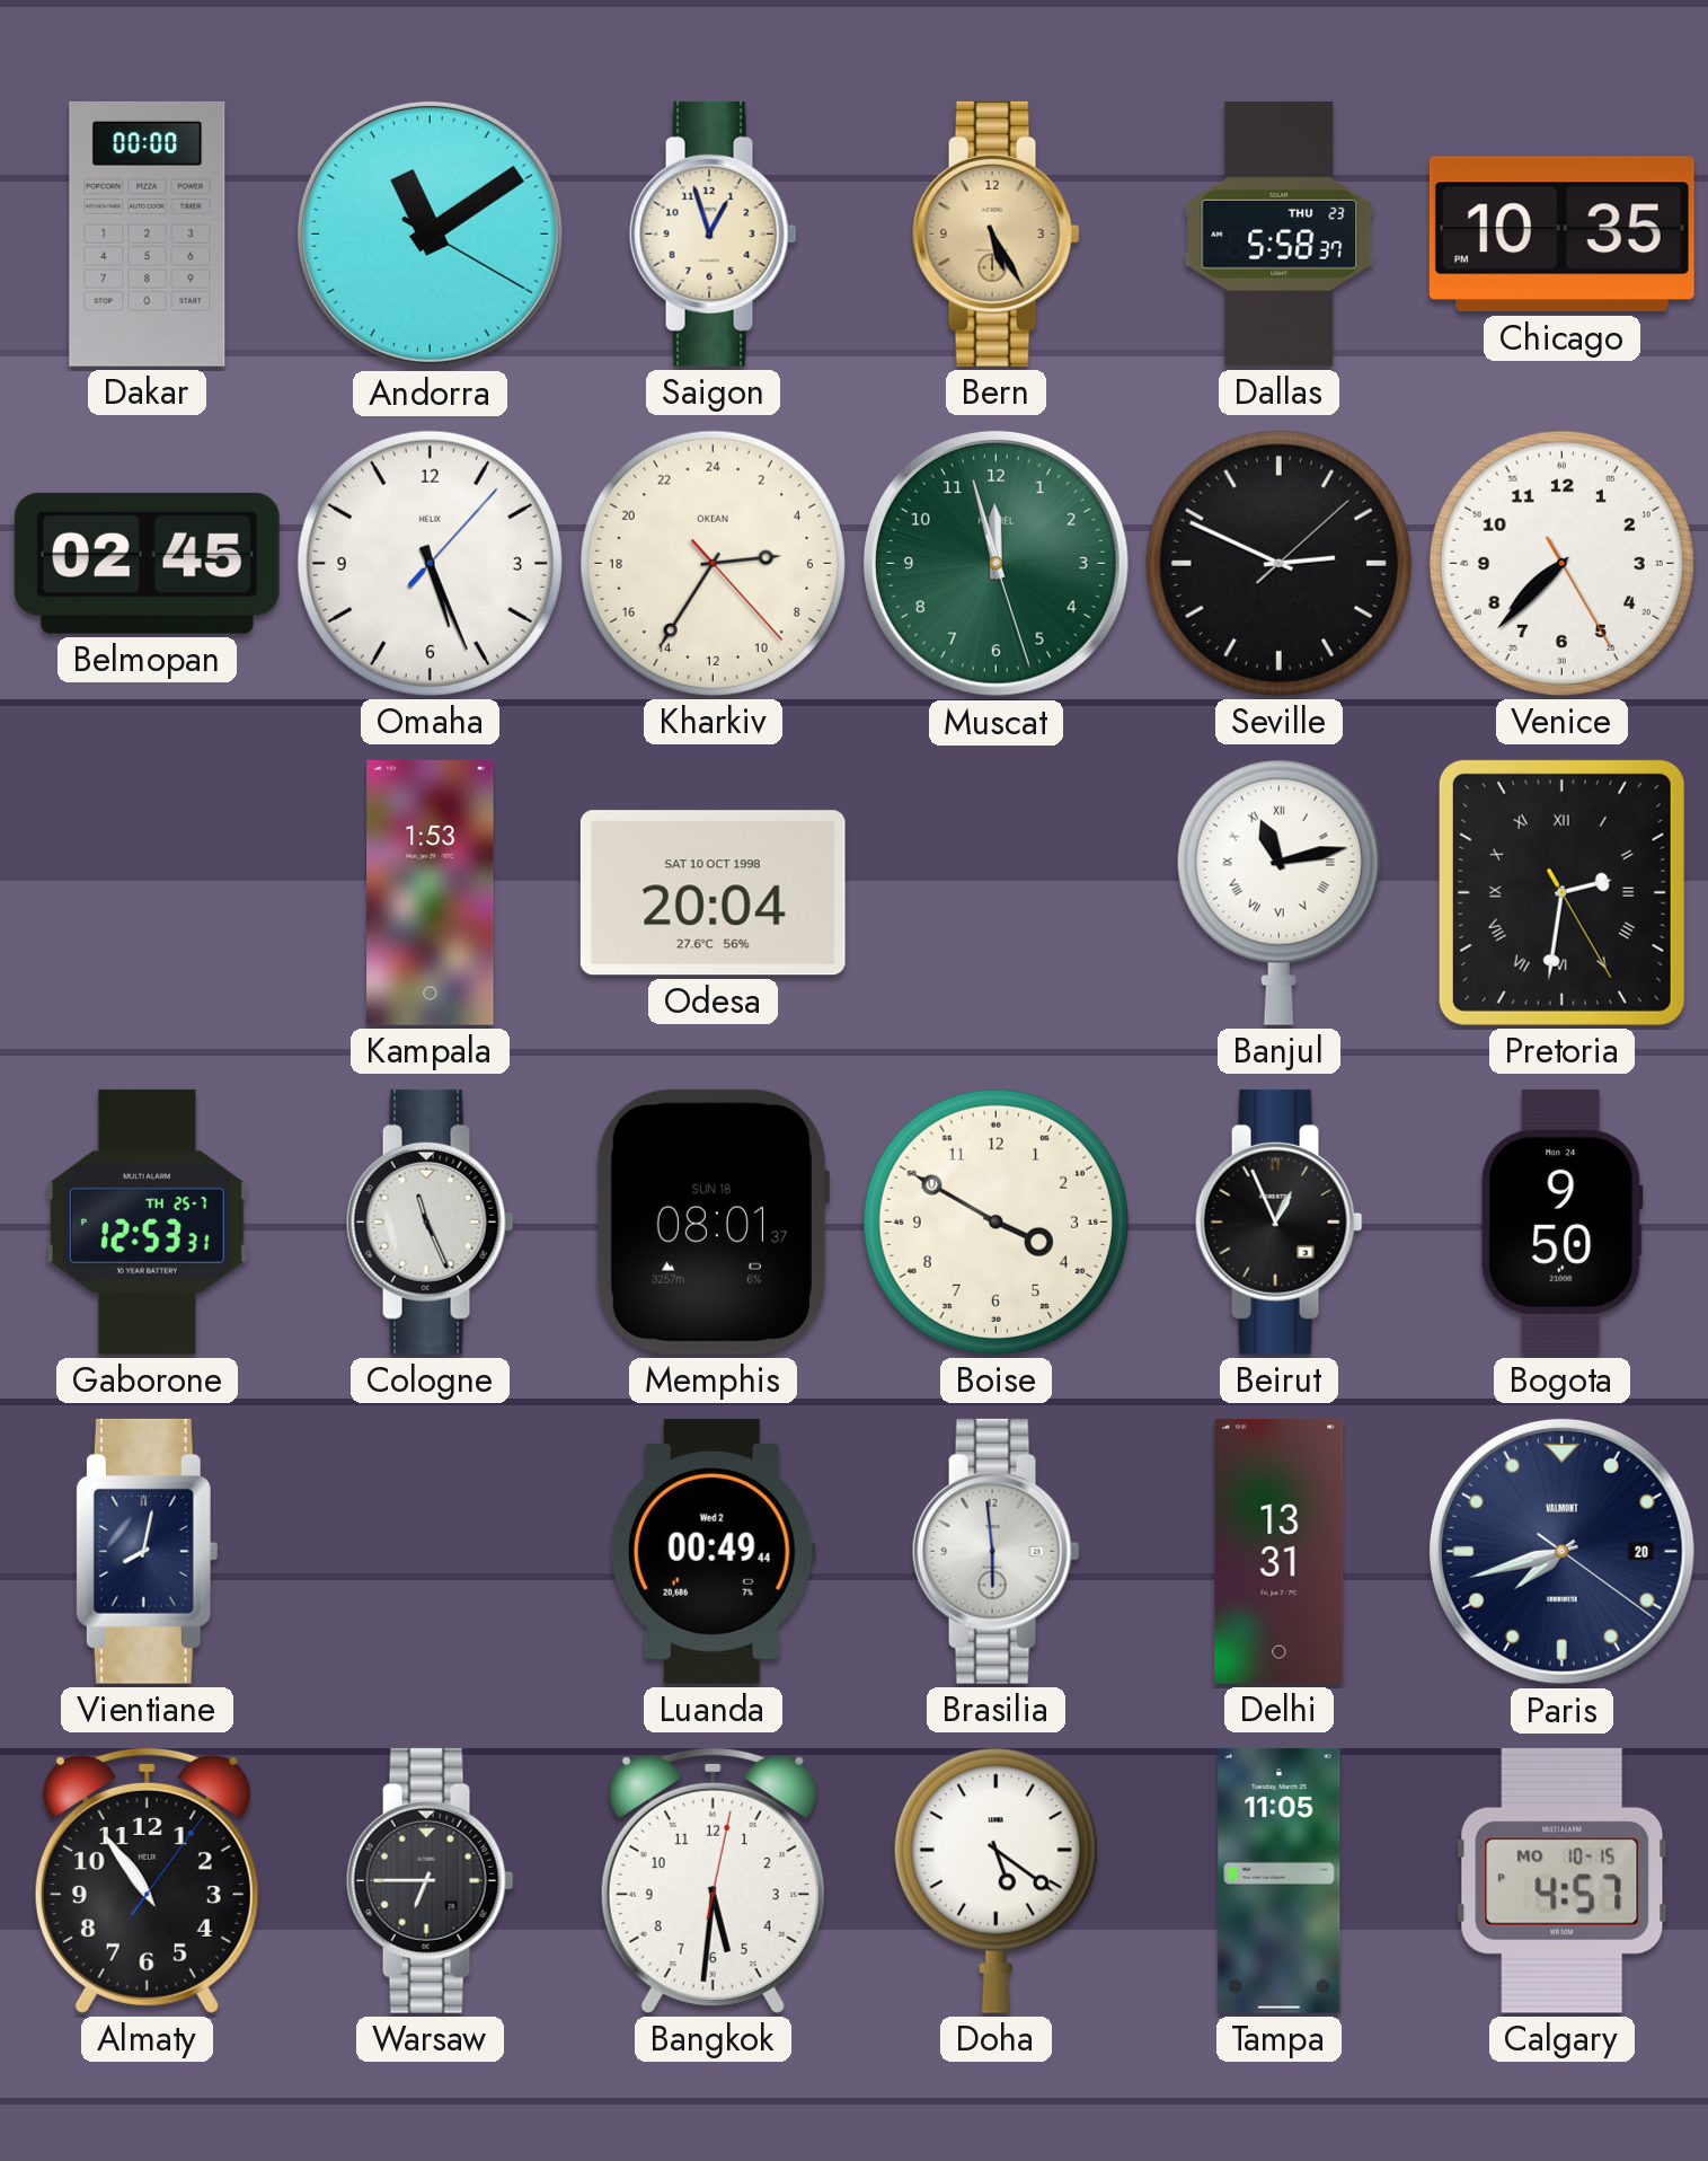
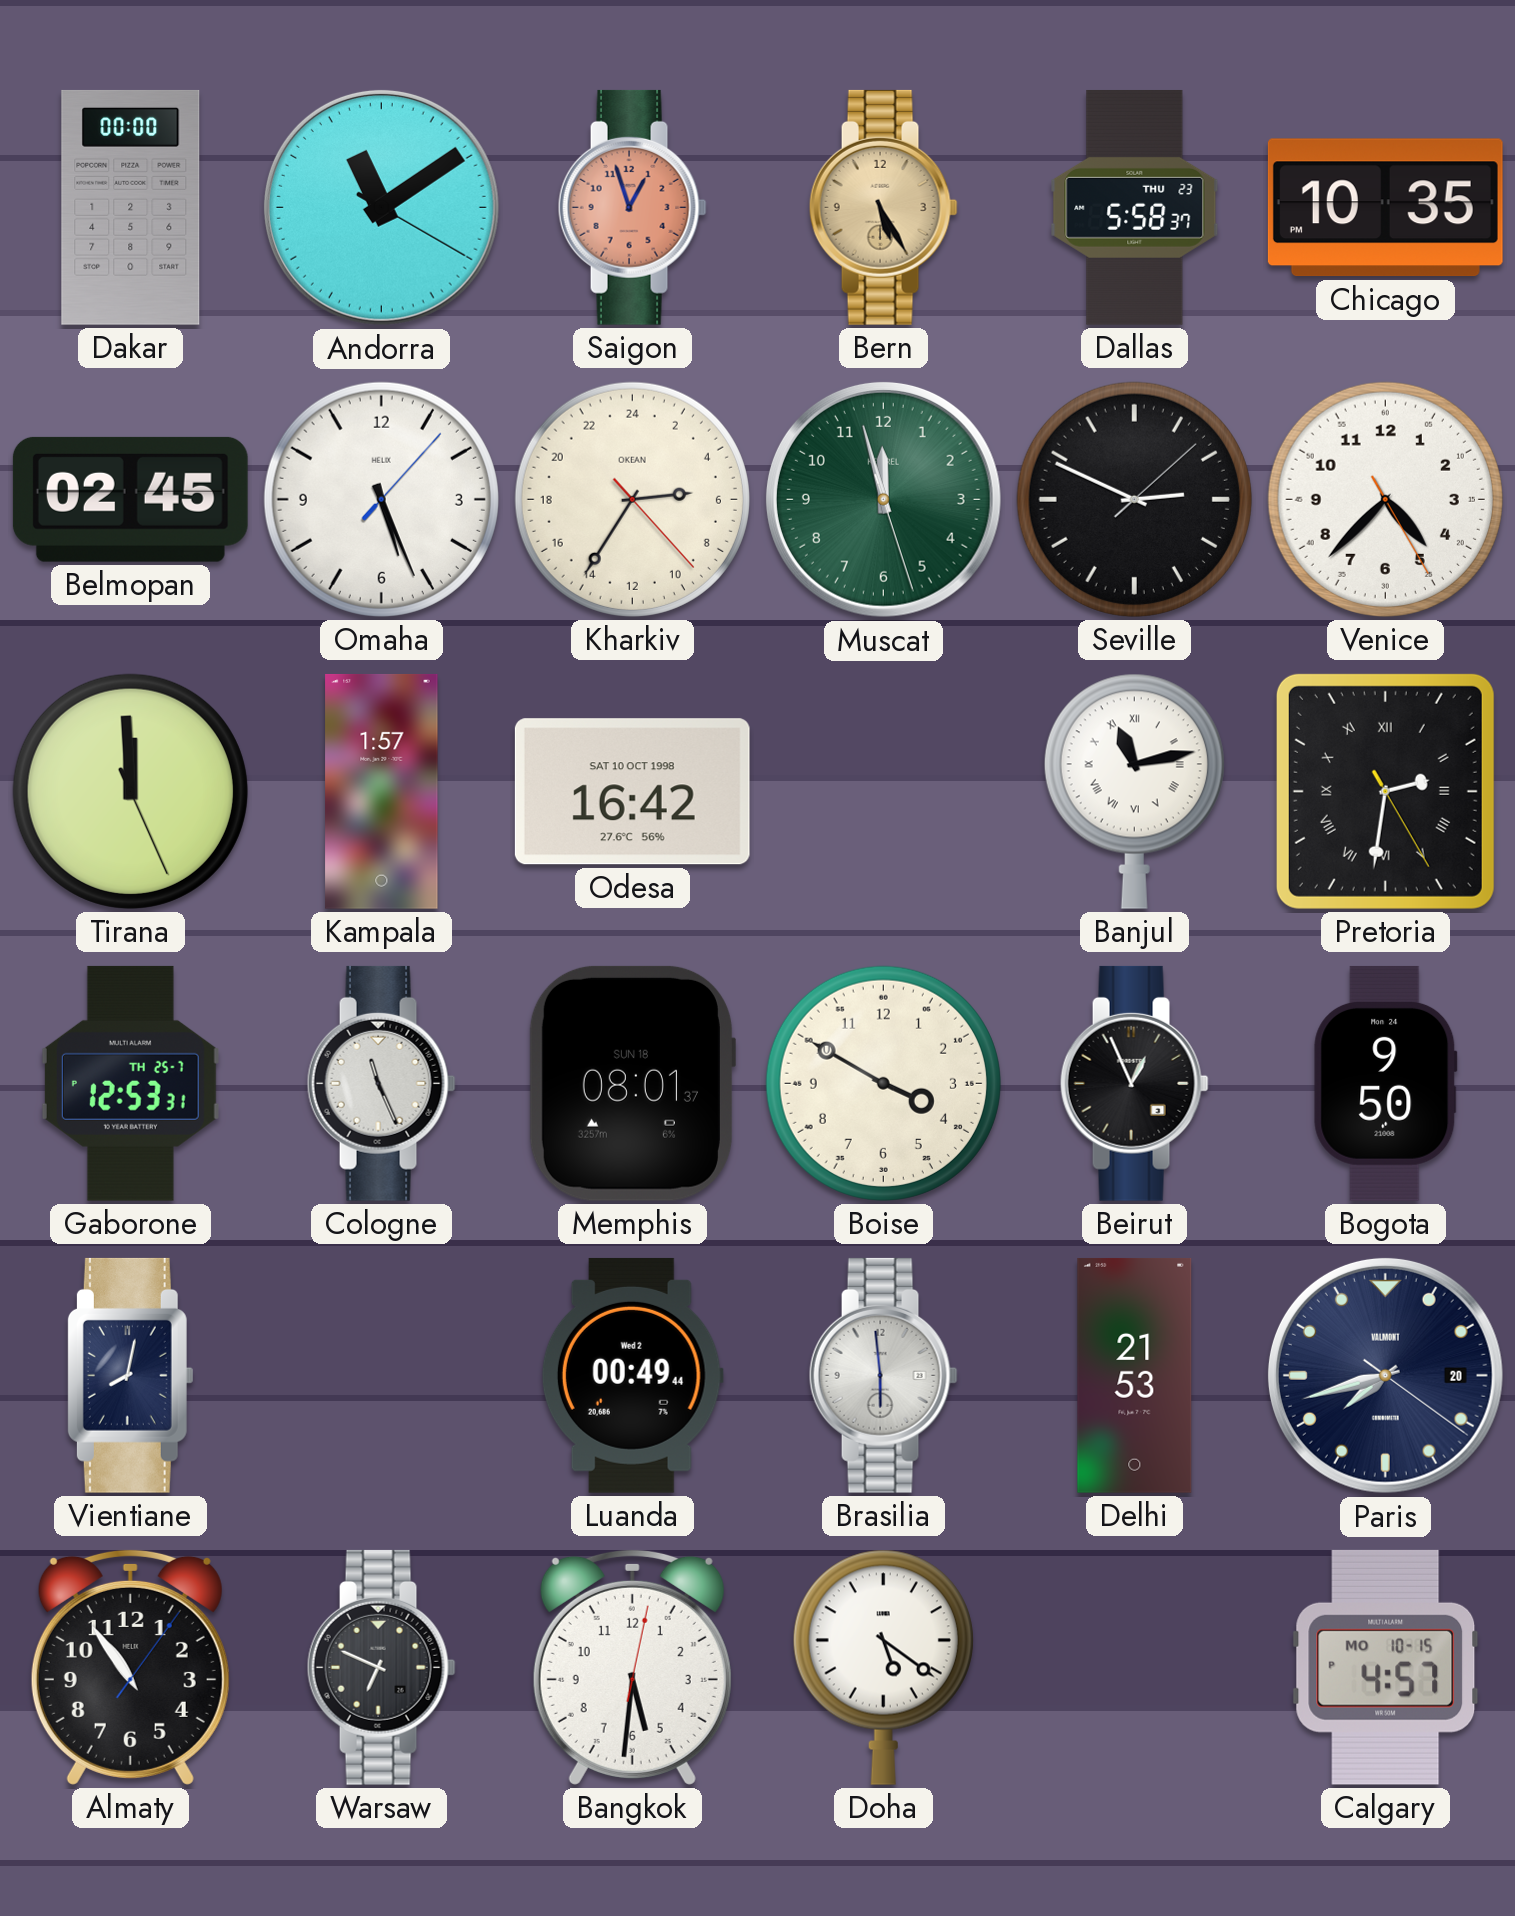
Saigon dial: cream -> salmon (632, 207)
Venice: 7:37 -> 4:37 (1385, 499)
Tirana: none -> 11:59 (130, 791)
Kampala: 1:53 -> 1:57 (382, 791)
Odesa: 20:04 -> 16:42 (632, 792)
Delhi: 13:31 -> 21:53 (1135, 1375)
Warsaw: 6:45 -> 6:49 (381, 1667)
Tampa: 11:05 -> none (1280, 1880)
